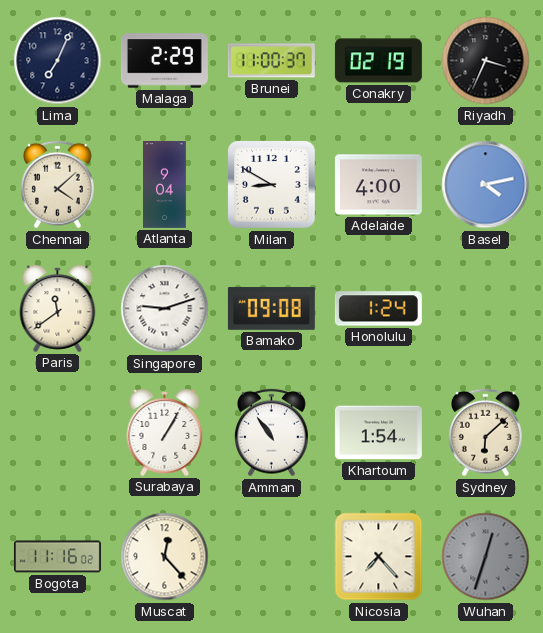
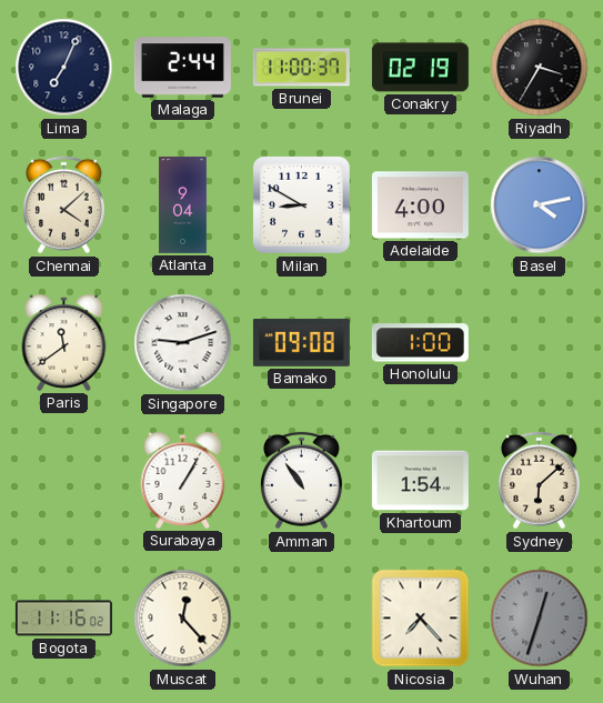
Malaga: 2:29 -> 2:44 (182, 68)
Riyadh: 3:34 -> 3:35 (540, 68)
Honolulu: 1:24 -> 1:00 (420, 343)
